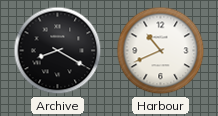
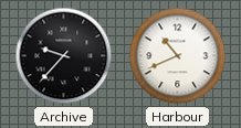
Archive: 8:20 -> 9:37 (64, 56)
